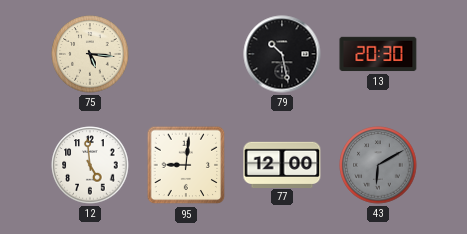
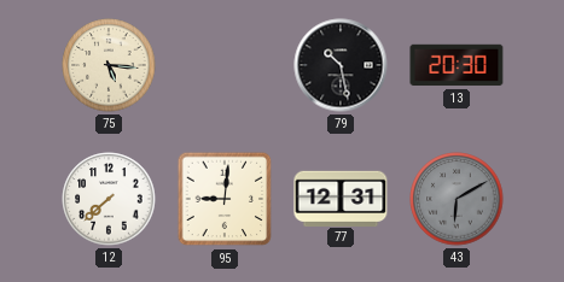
12: 4:59 -> 7:38 (109, 199)
77: 12:00 -> 12:31 (341, 198)
